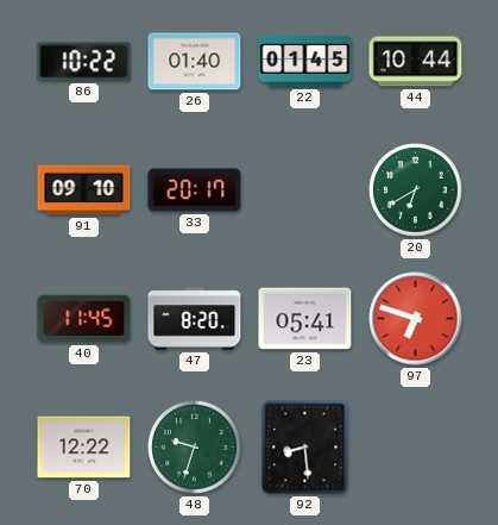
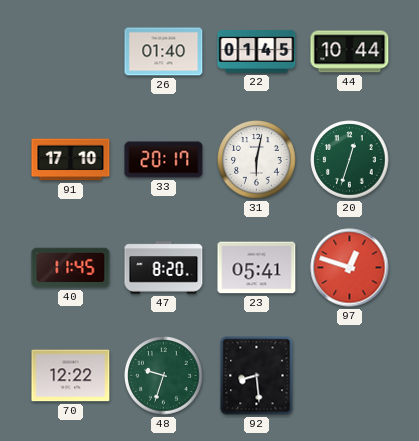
86: 10:22 -> none (84, 62)
91: 09:10 -> 17:10 (71, 160)
31: none -> 6:02 (257, 160)
20: 6:40 -> 12:33 (350, 160)
97: 6:48 -> 12:48 (350, 268)
